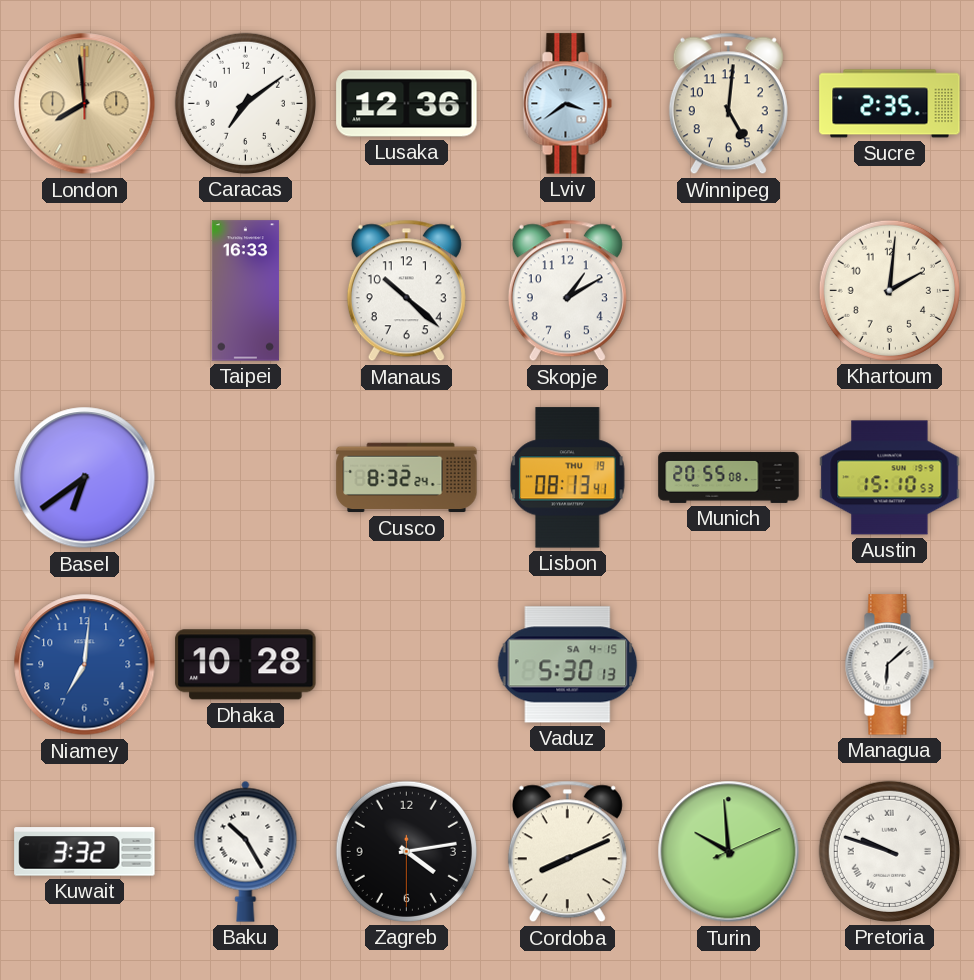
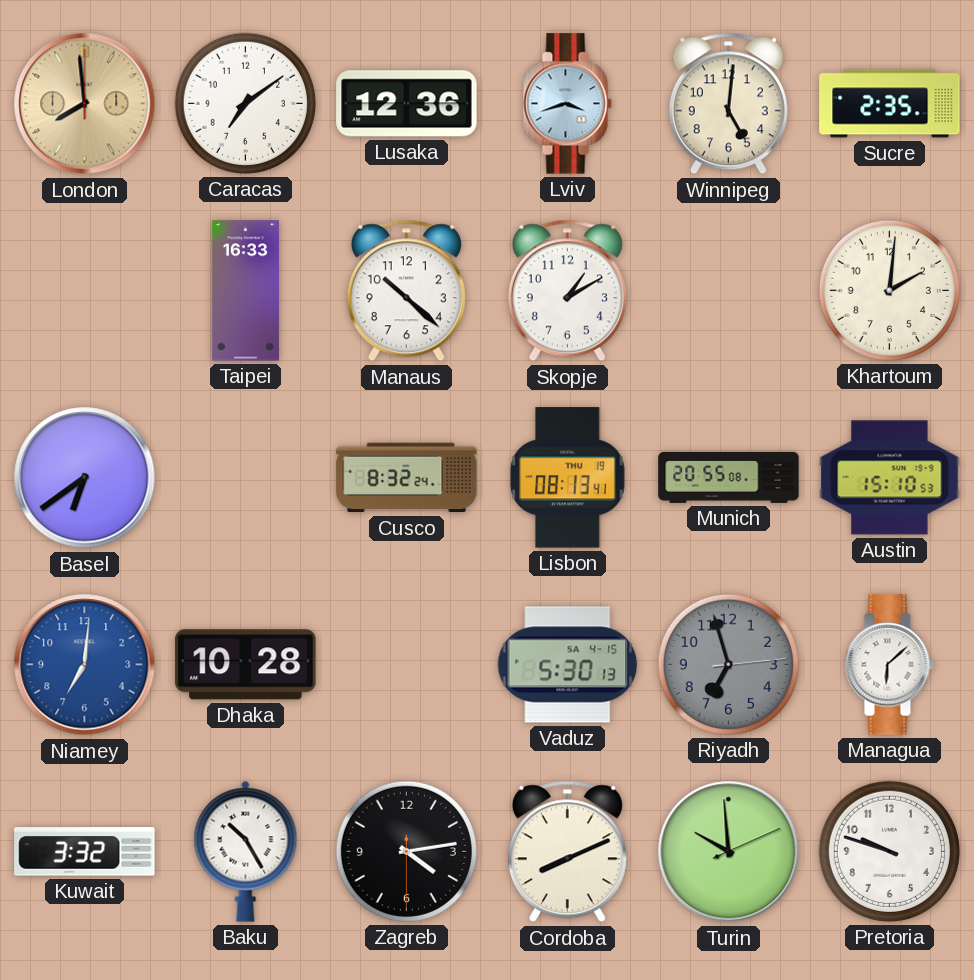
Lviv: 3:39 -> 3:42 (567, 104)
Riyadh: none -> 6:57 (728, 664)
Pretoria numerals: Roman -> Arabic (889, 851)
